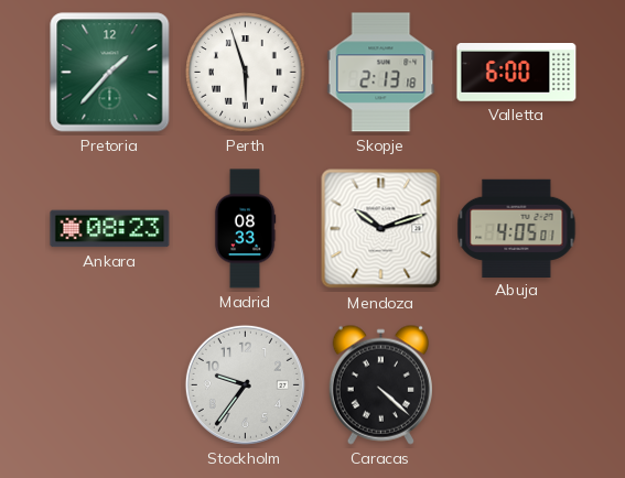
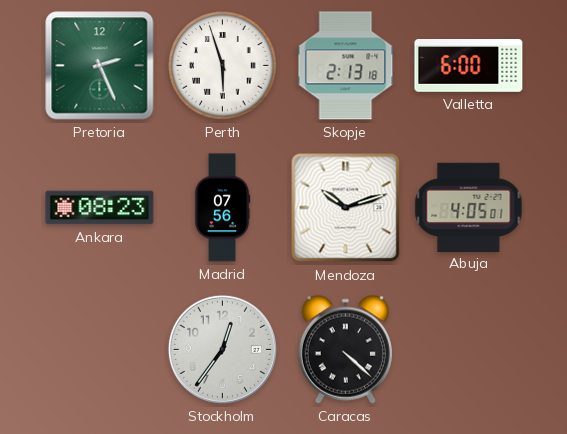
Pretoria: 1:37 -> 2:26 (100, 66)
Madrid: 08:33 -> 07:56 (222, 208)
Stockholm: 9:36 -> 12:36 (222, 349)
